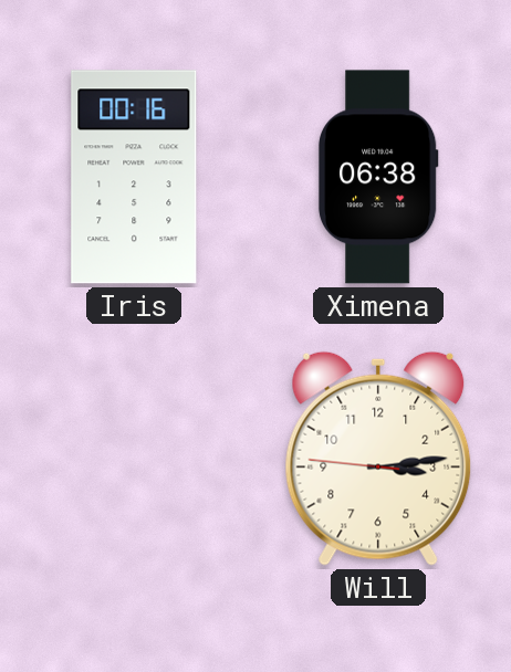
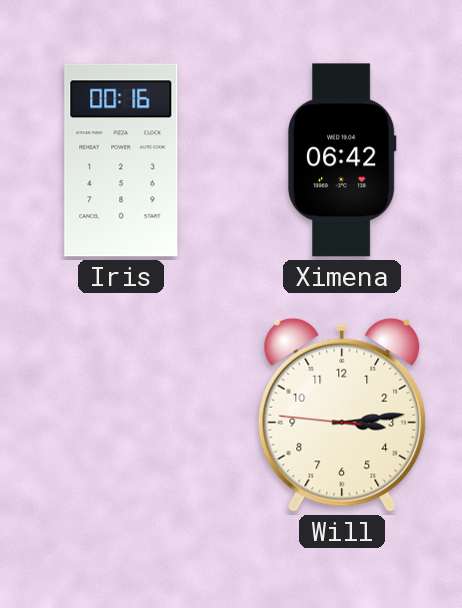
Ximena: 06:38 -> 06:42 (342, 160)
